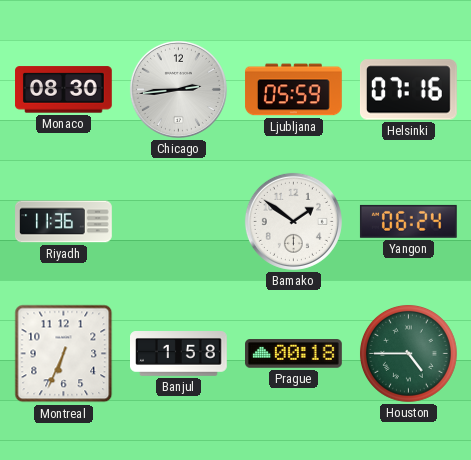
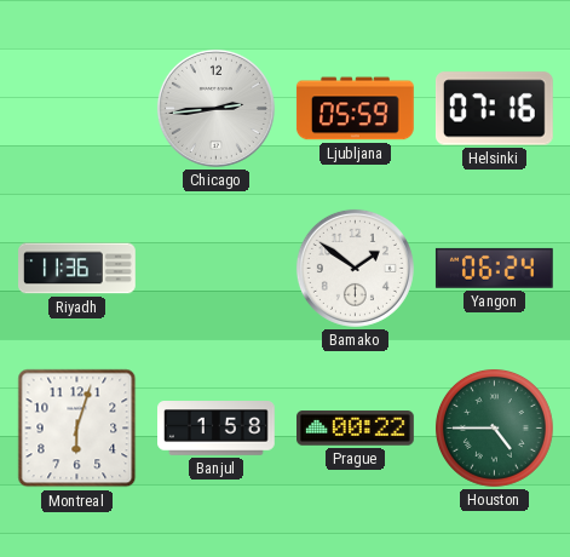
Monaco: 08:30 -> none (64, 90)
Montreal: 6:34 -> 6:03 (77, 429)
Prague: 00:18 -> 00:22 (356, 429)
